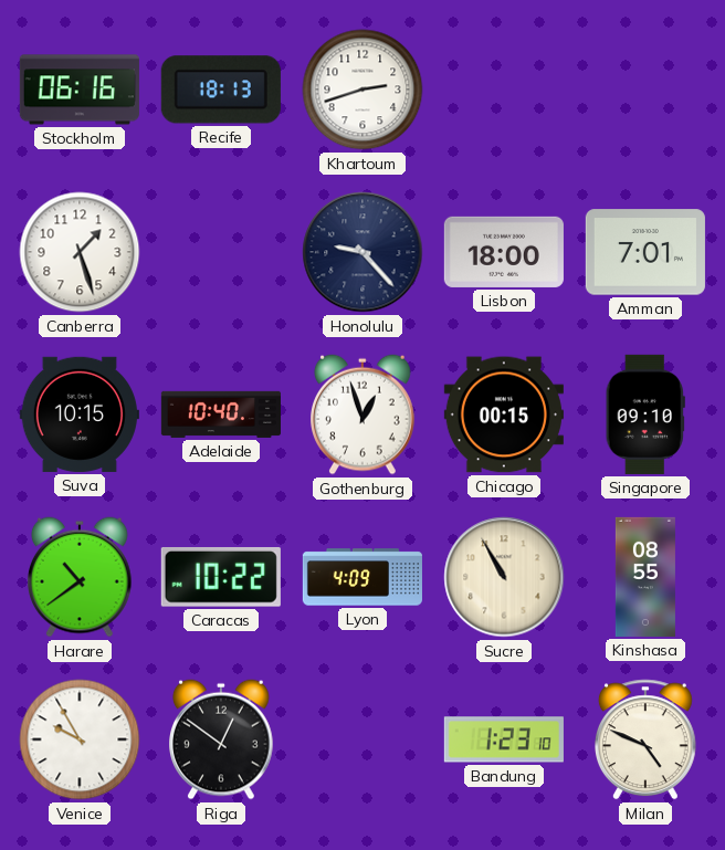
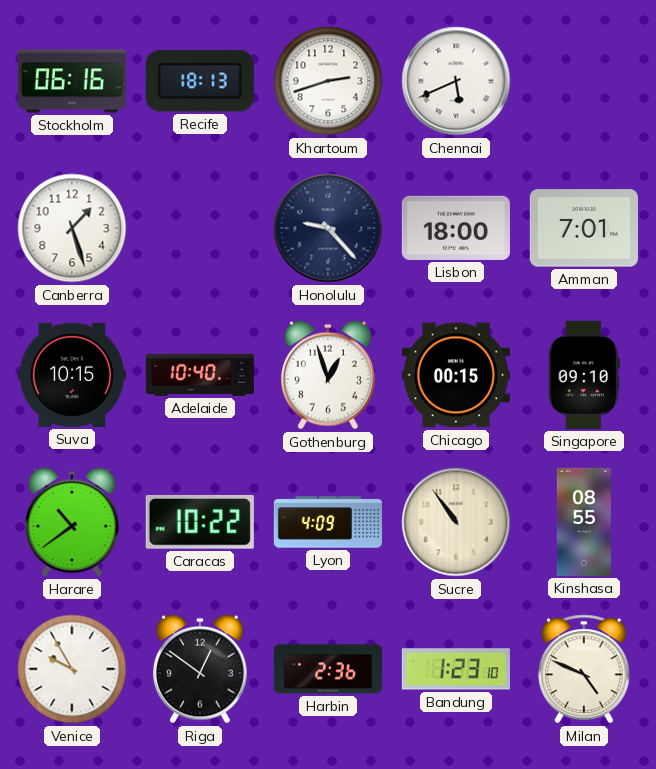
Chennai: none -> 5:41 (456, 81)
Sucre: 10:55 -> 10:54 (456, 522)
Harbin: none -> 2:36 (328, 669)
